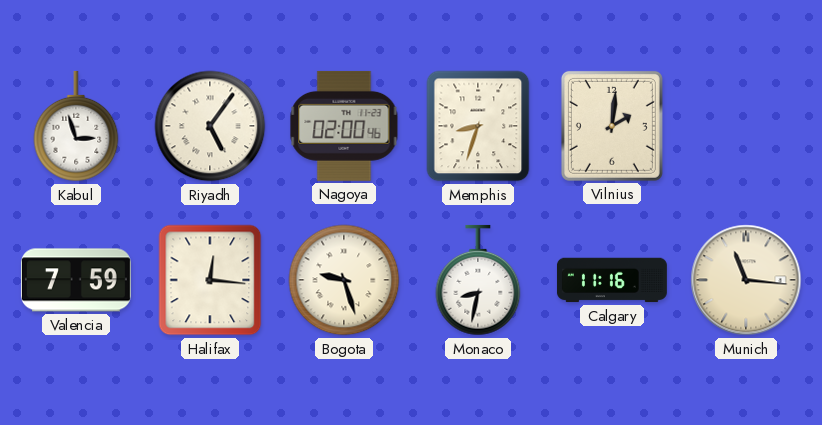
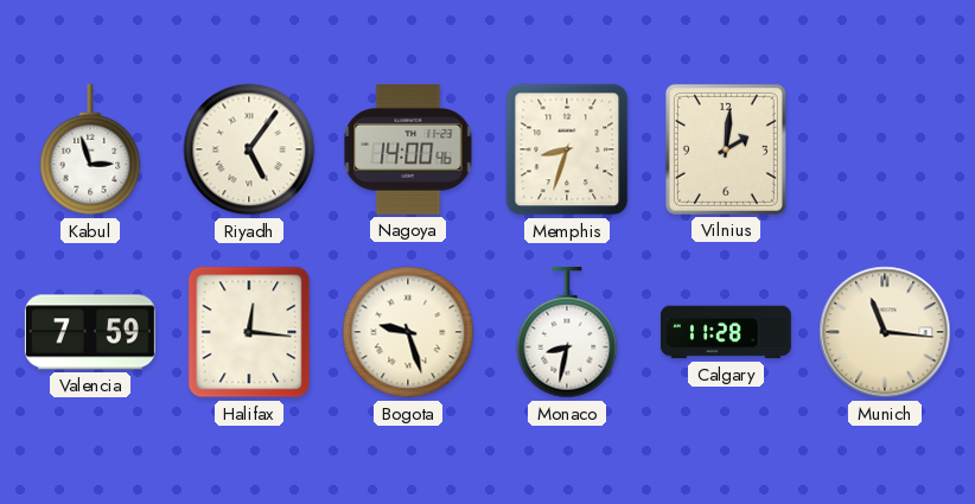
Nagoya: 02:00 -> 14:00 (408, 149)
Calgary: 11:16 -> 11:28 (726, 332)
